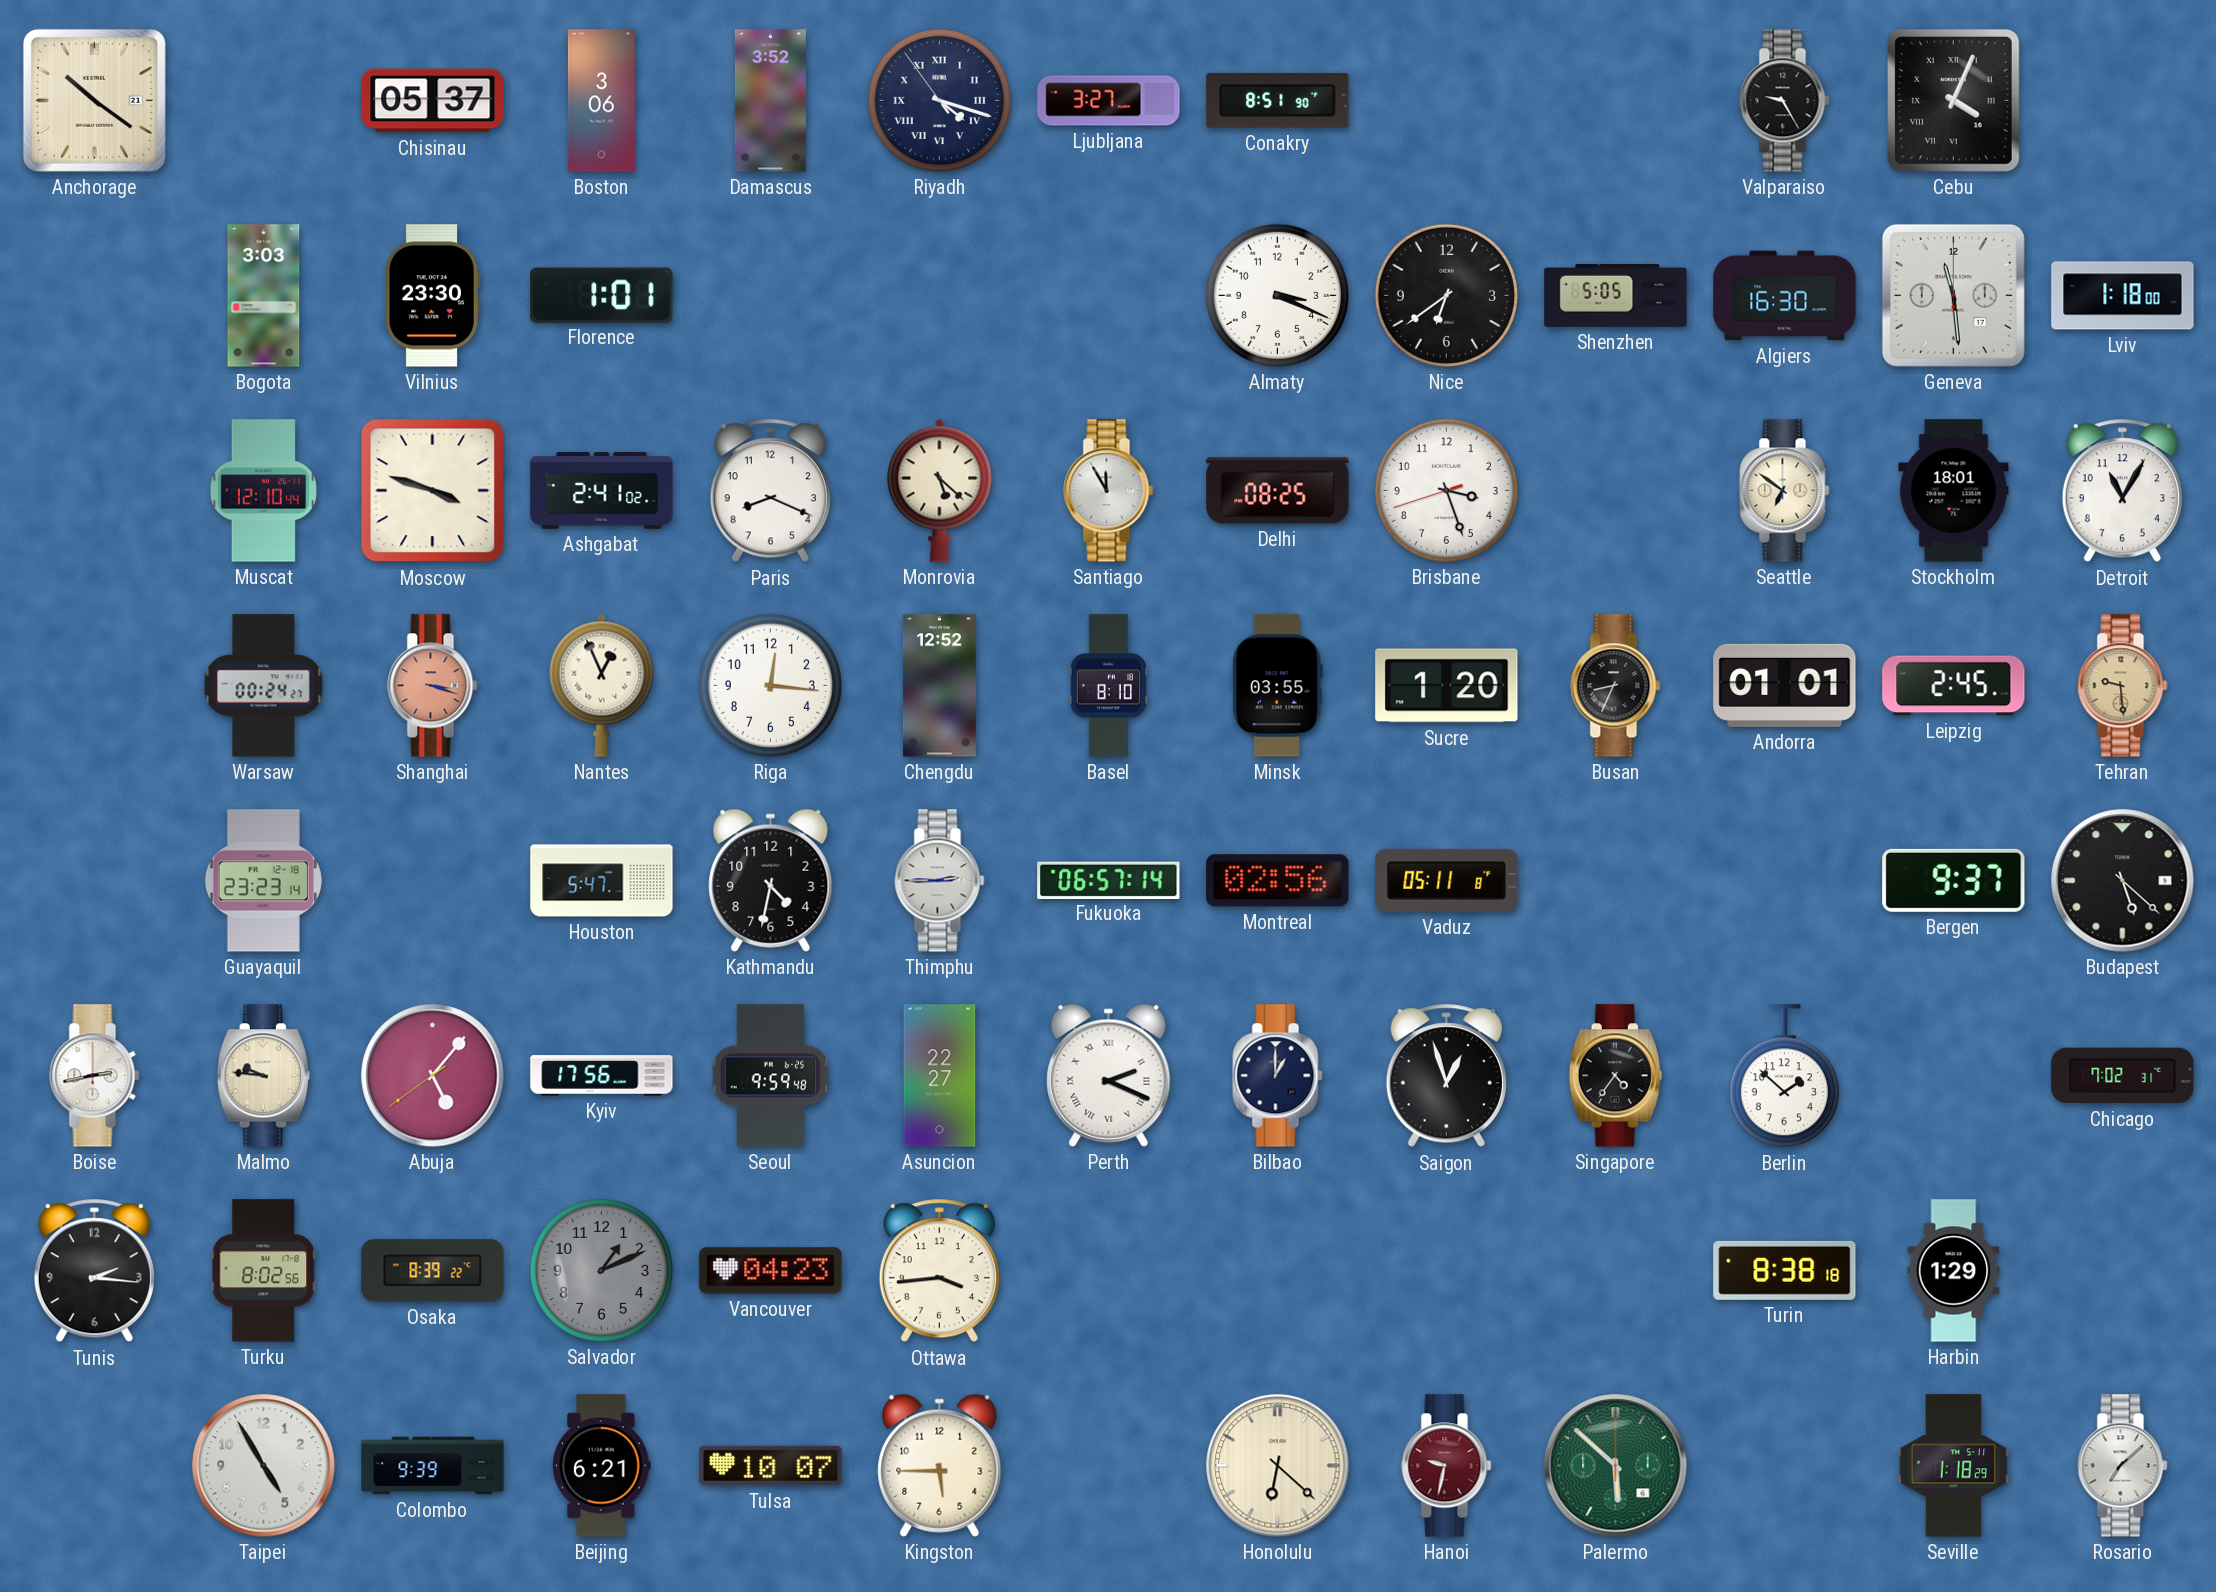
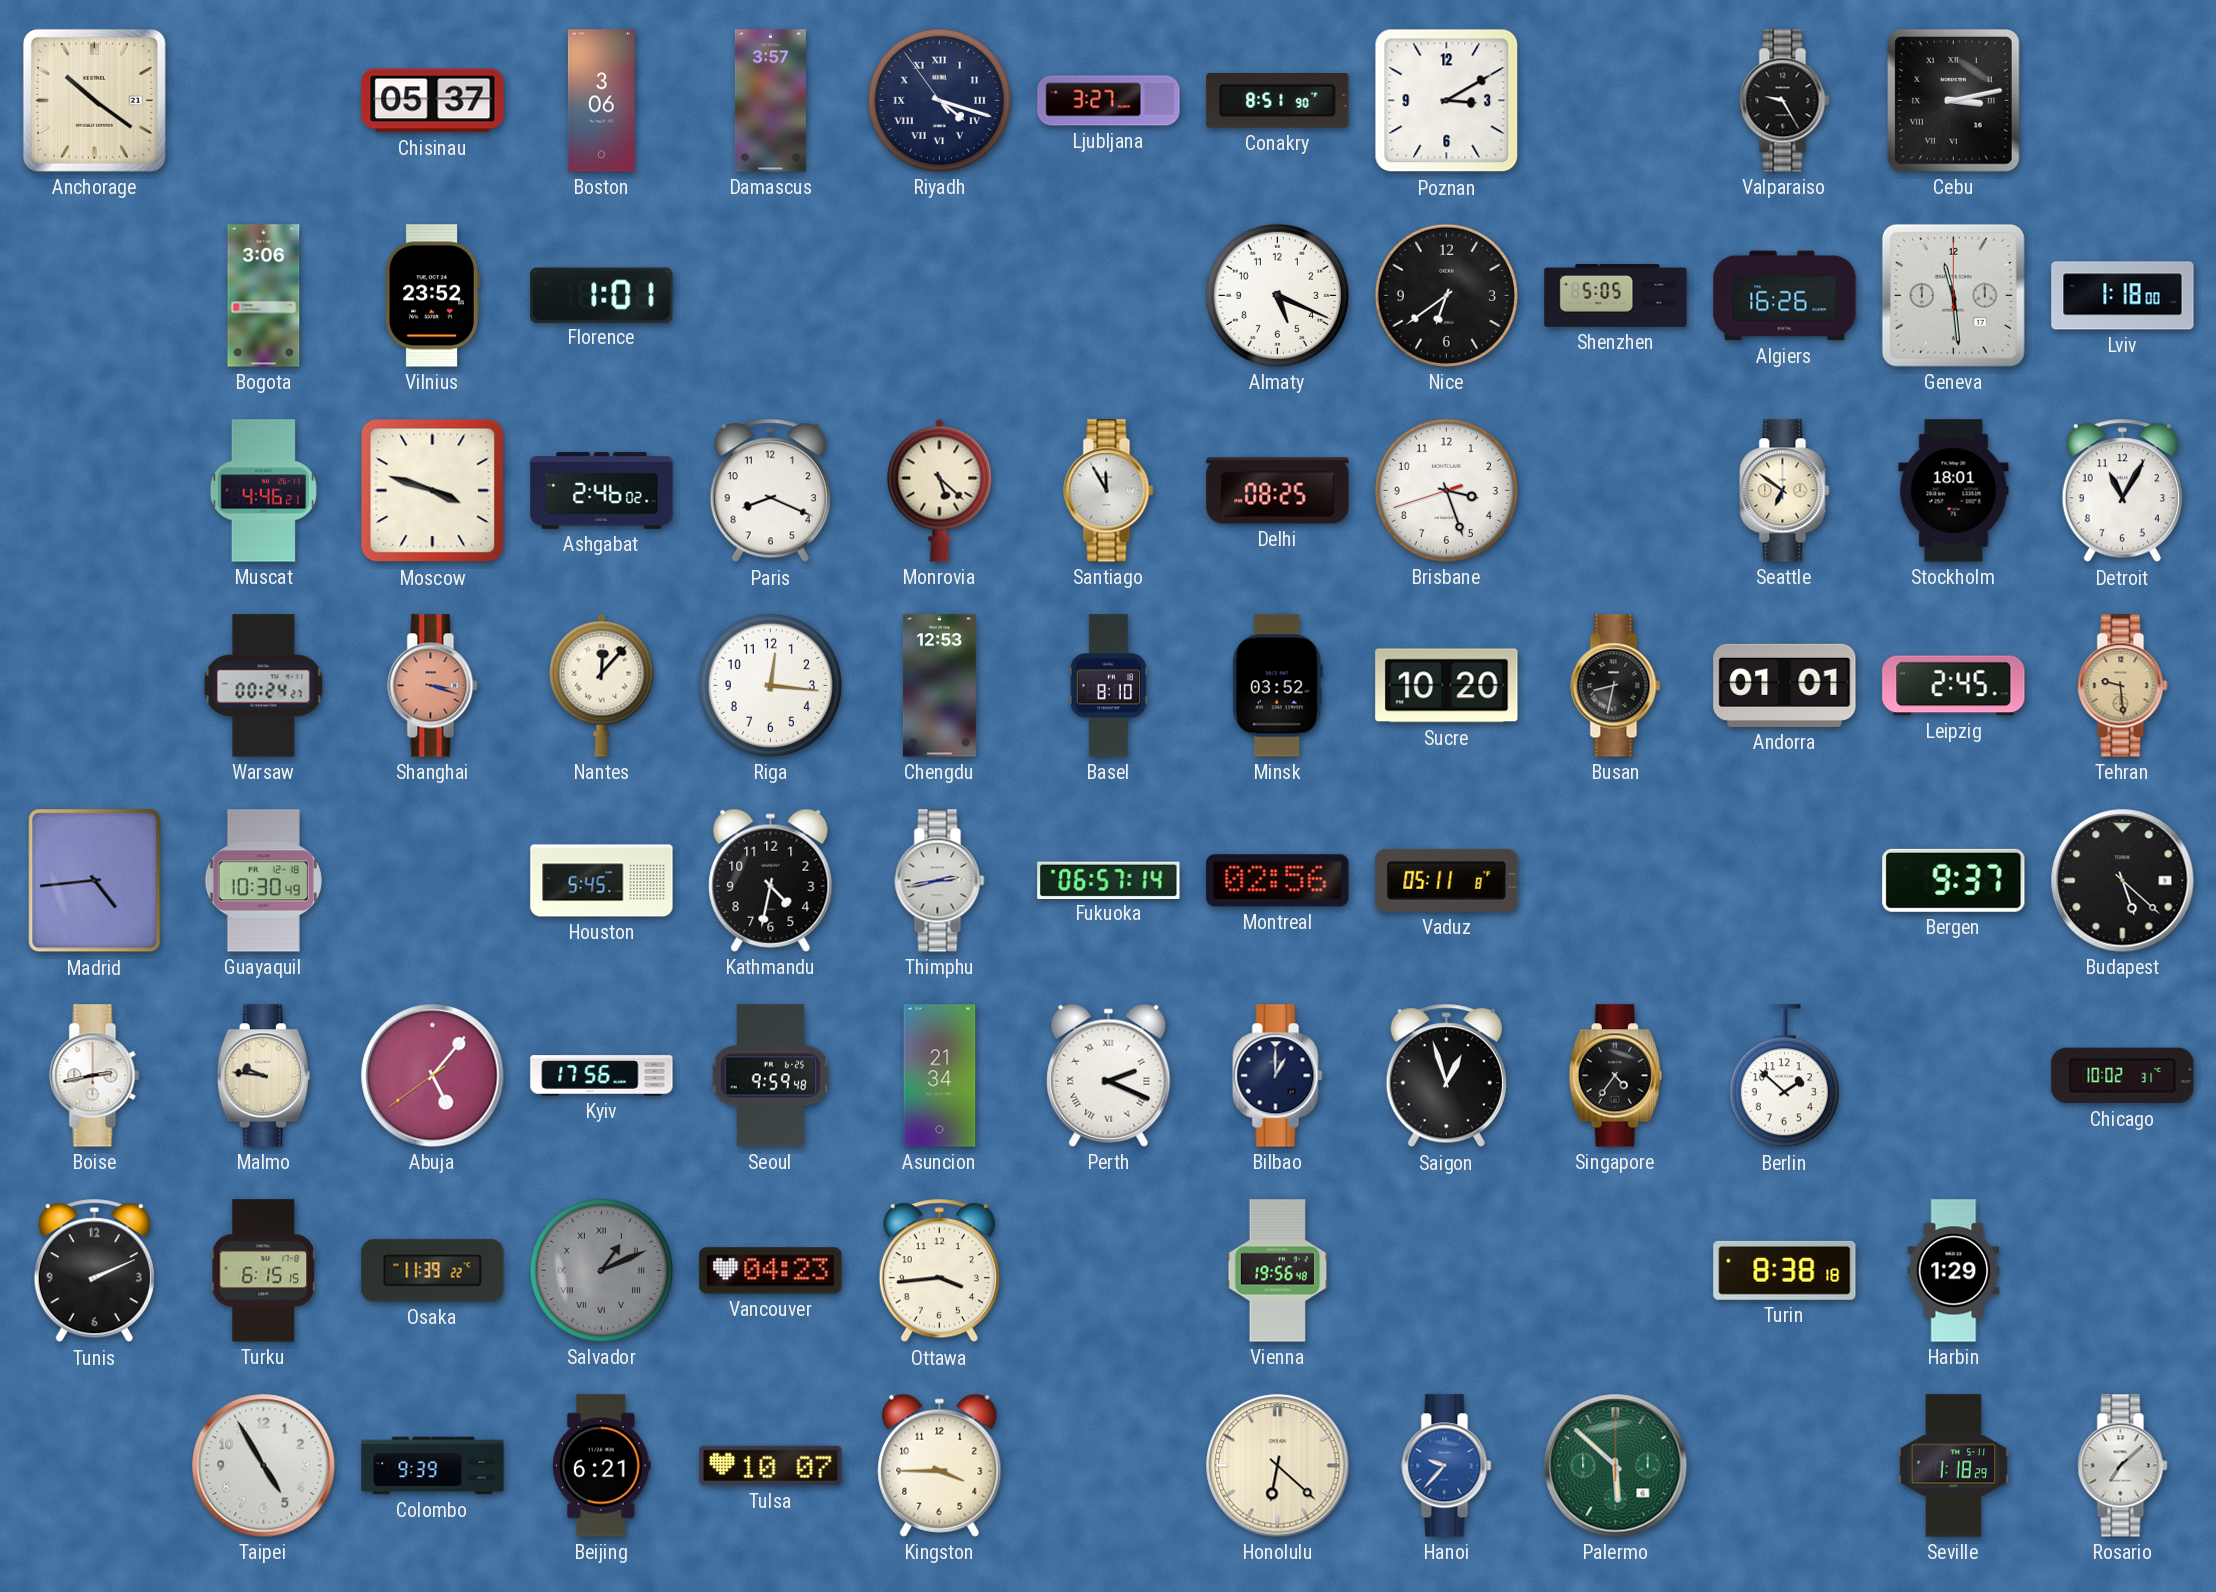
Damascus: 3:52 -> 3:57 (770, 101)
Poznan: none -> 3:10 (1447, 101)
Cebu: 4:04 -> 3:13 (1953, 100)
Bogota: 3:03 -> 3:06 (264, 296)
Vilnius: 23:30 -> 23:52 (432, 296)
Almaty: 3:19 -> 5:19 (1277, 295)
Algiers: 16:30 -> 16:26 (1785, 296)
Muscat: 12:10 -> 4:46 (263, 491)
Ashgabat: 2:41 -> 2:46 (602, 491)
Nantes: 12:56 -> 12:07 (602, 685)
Chengdu: 12:52 -> 12:53 (939, 686)
Minsk: 03:55 -> 03:52 (1277, 686)
Sucre: 1:20 -> 10:20 (1447, 686)
Busan: 8:34 -> 8:32 (1616, 686)
Madrid: none -> 4:44 (95, 881)
Guayaquil: 23:23 -> 10:30 (263, 881)
Houston: 5:47 -> 5:45 (602, 881)
Thimphu: 2:45 -> 2:43 (940, 881)
Asuncion: 22:27 -> 21:34 (940, 1076)
Chicago: 7:02 -> 10:02 (2123, 1076)
Tunis: 2:16 -> 2:11 (94, 1271)
Turku: 8:02 -> 6:15 (264, 1271)
Osaka: 8:39 -> 11:39 (433, 1271)
Salvador numerals: Arabic -> Roman (601, 1270)
Vienna: none -> 19:56 (1278, 1271)
Kingston: 5:45 -> 3:45 (940, 1465)
Hanoi: 9:32 -> 9:37 (1447, 1466)
Hanoi dial: burgundy -> blue (1447, 1466)
